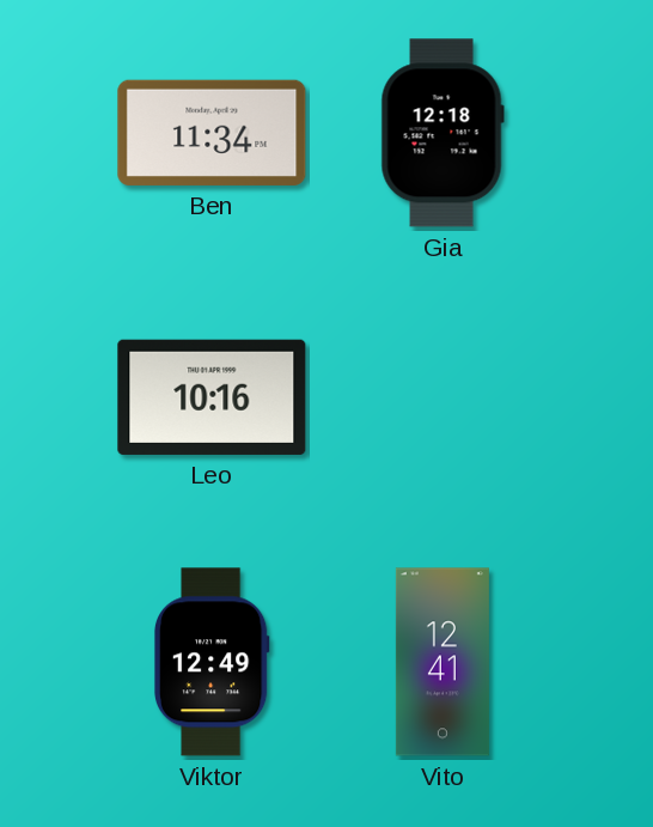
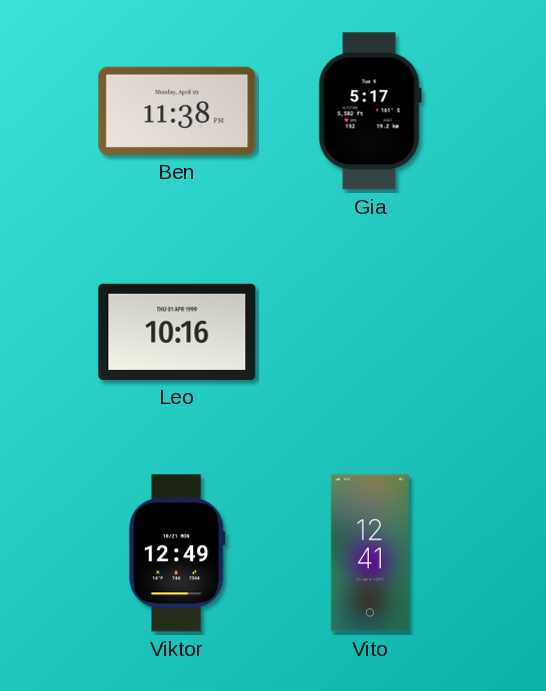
Ben: 11:34 -> 11:38 (177, 111)
Gia: 12:18 -> 5:17 (370, 111)
